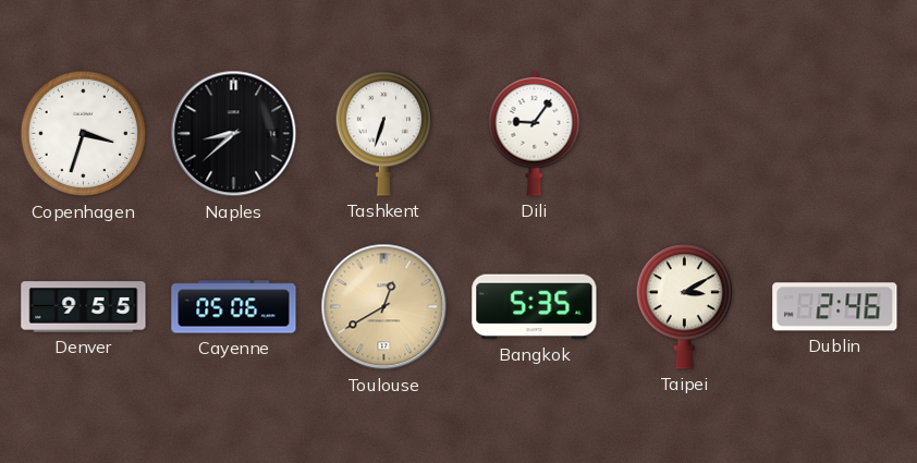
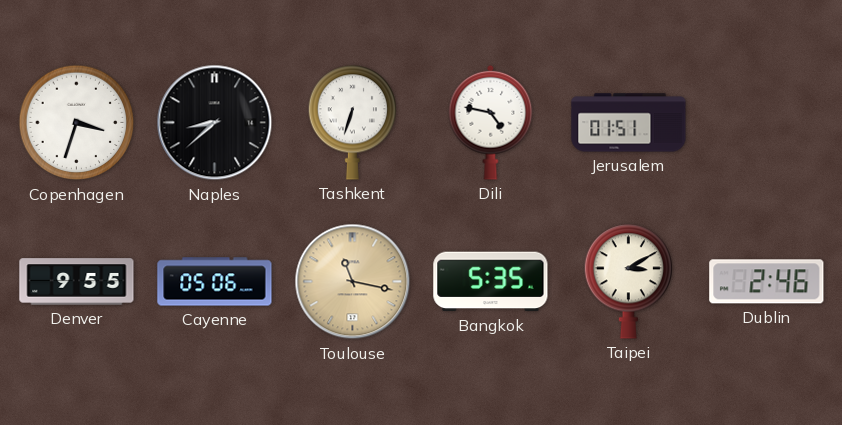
Dili: 9:06 -> 4:47 (491, 122)
Jerusalem: none -> 01:51 (629, 123)
Toulouse: 12:40 -> 11:17 (353, 282)
